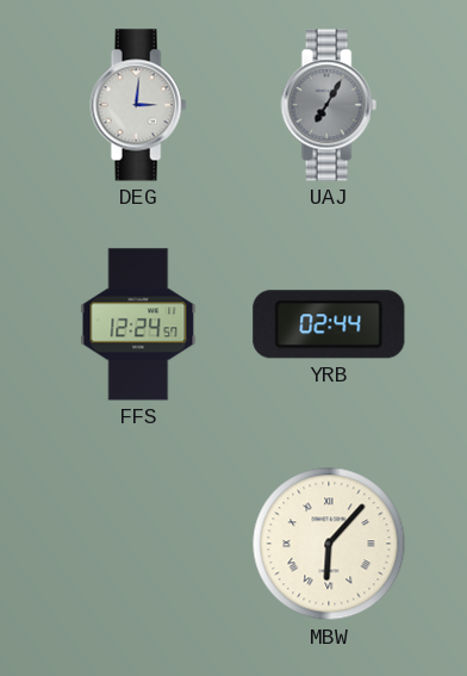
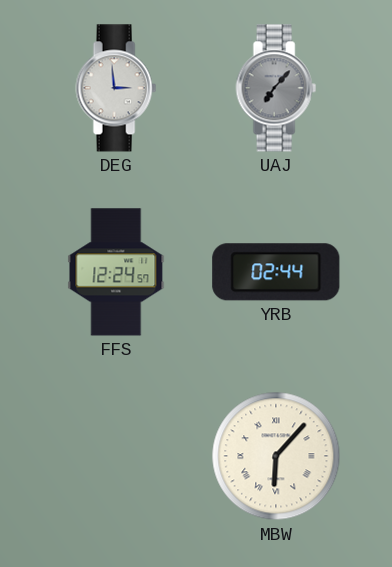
DEG: 3:01 -> 2:59 (116, 88)
UAJ: 7:05 -> 7:07 (276, 88)
